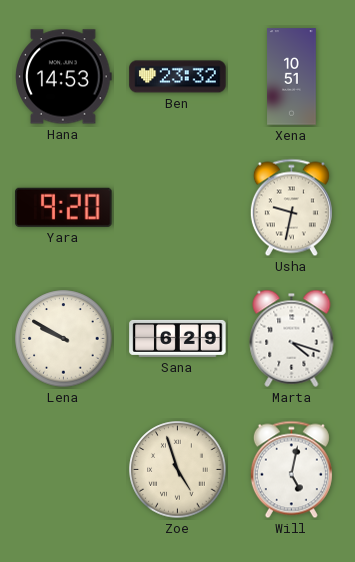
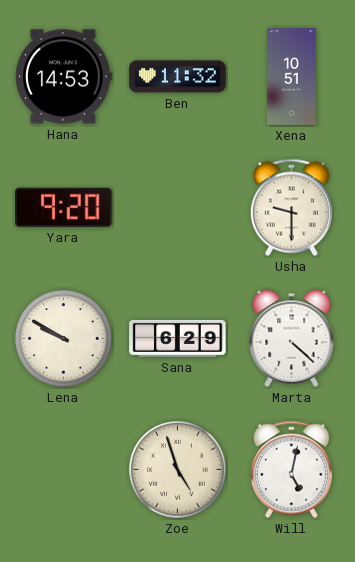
Ben: 23:32 -> 11:32 (178, 77)
Usha: 9:32 -> 9:30 (291, 208)
Marta: 4:18 -> 4:22 (292, 338)
